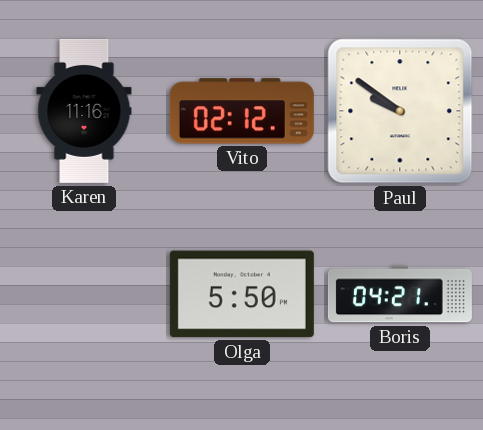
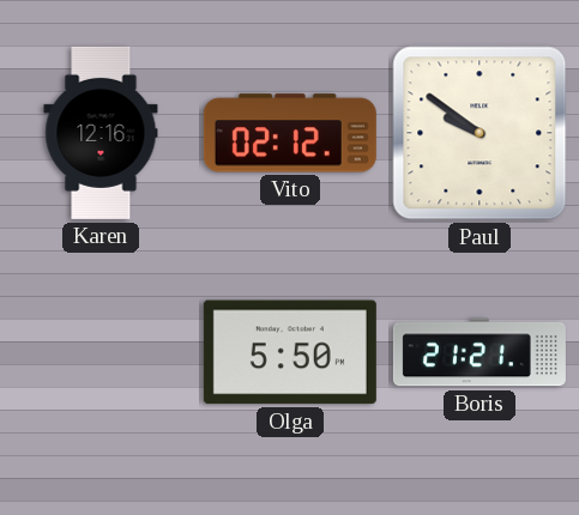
Karen: 11:16 -> 12:16 (101, 133)
Boris: 04:21 -> 21:21 (480, 352)
